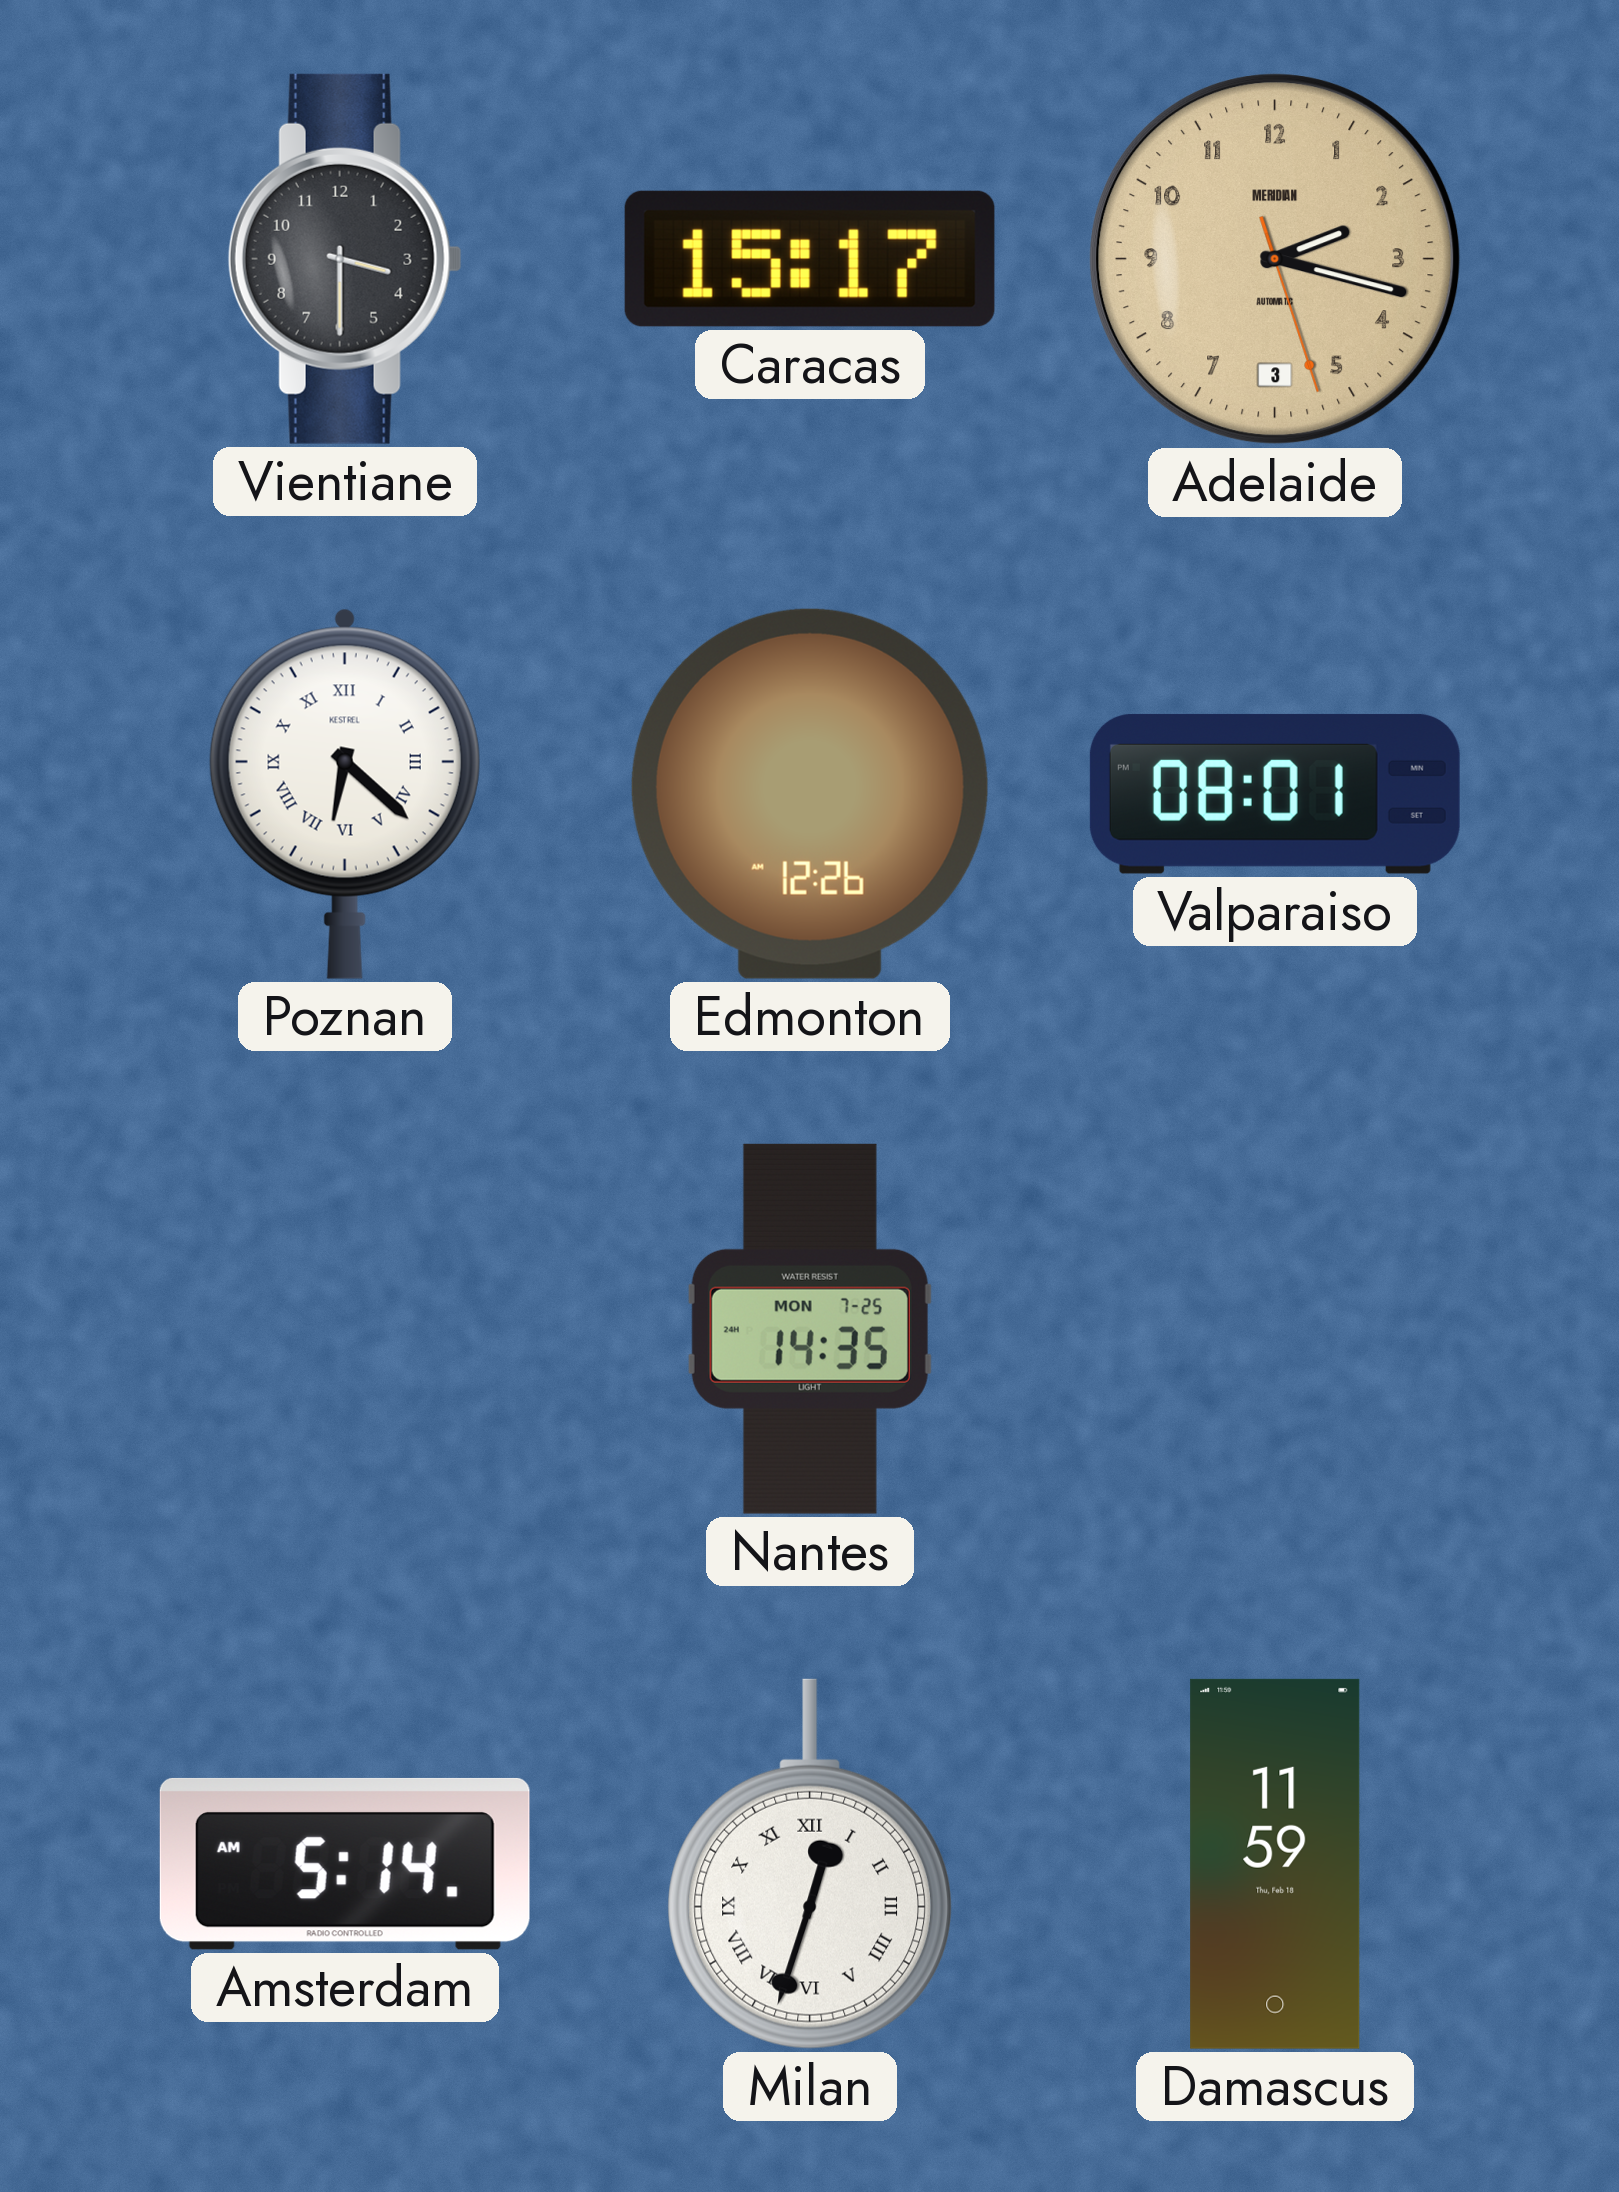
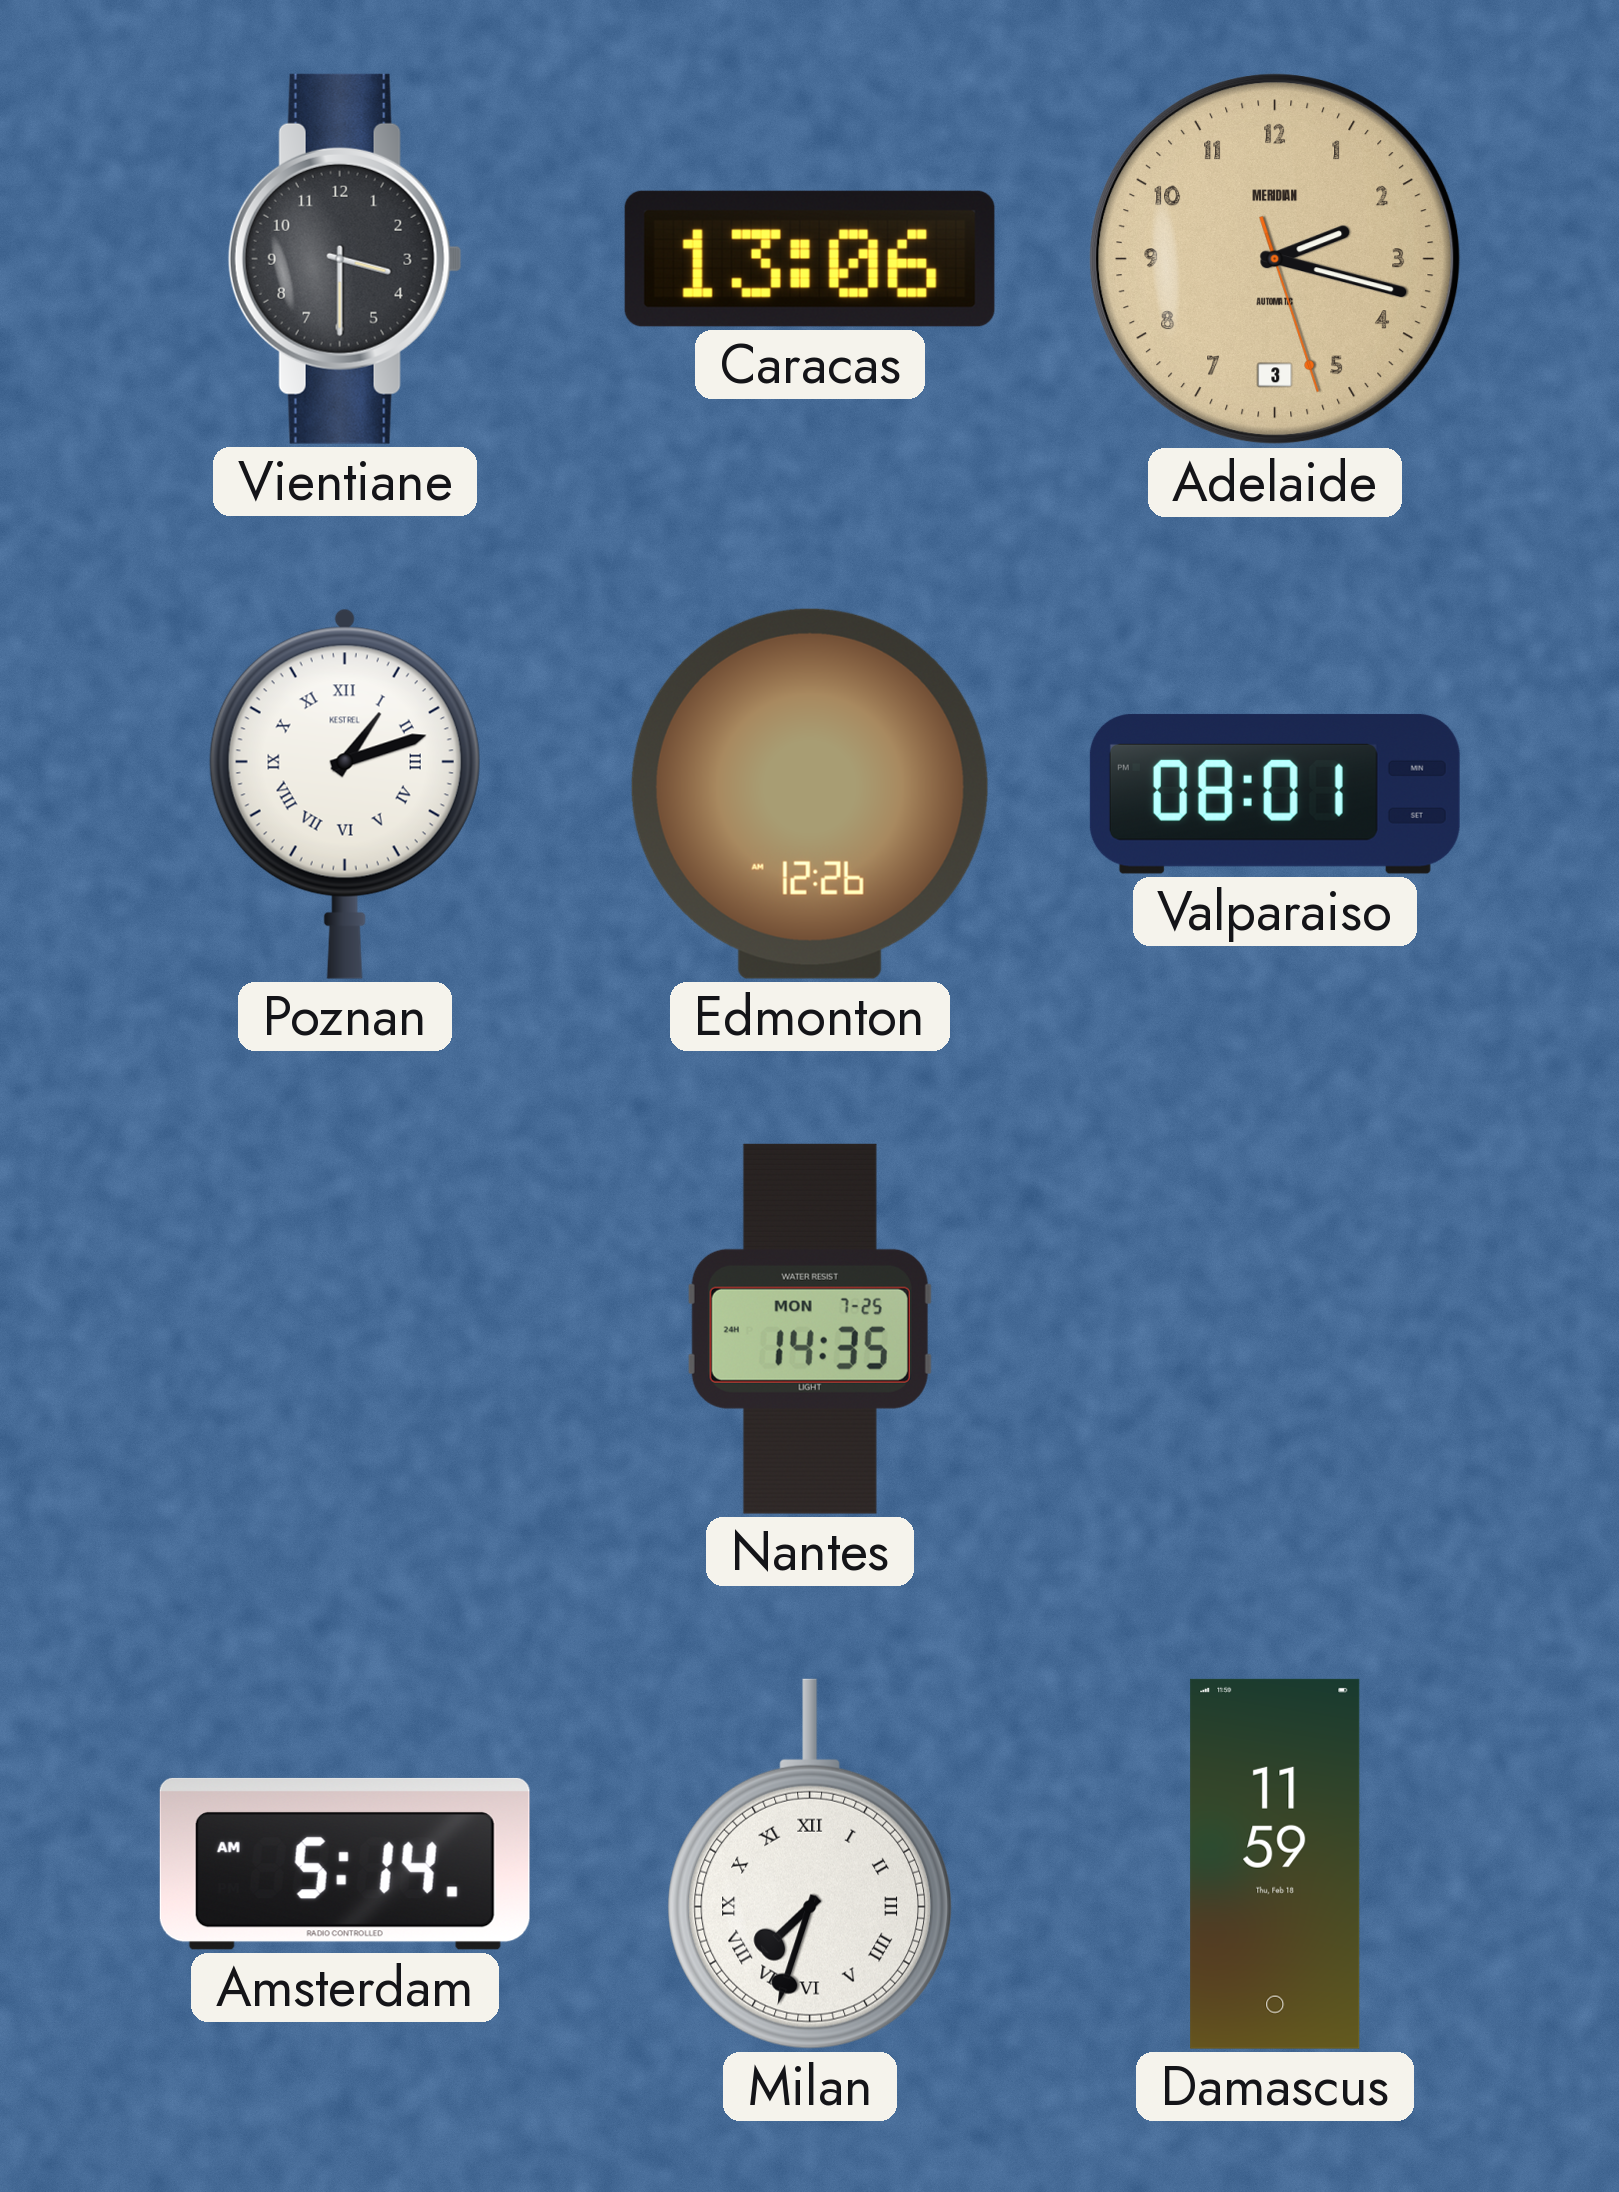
Caracas: 15:17 -> 13:06 (810, 259)
Poznan: 6:22 -> 1:12 (345, 794)
Milan: 12:33 -> 7:33 (810, 1864)
